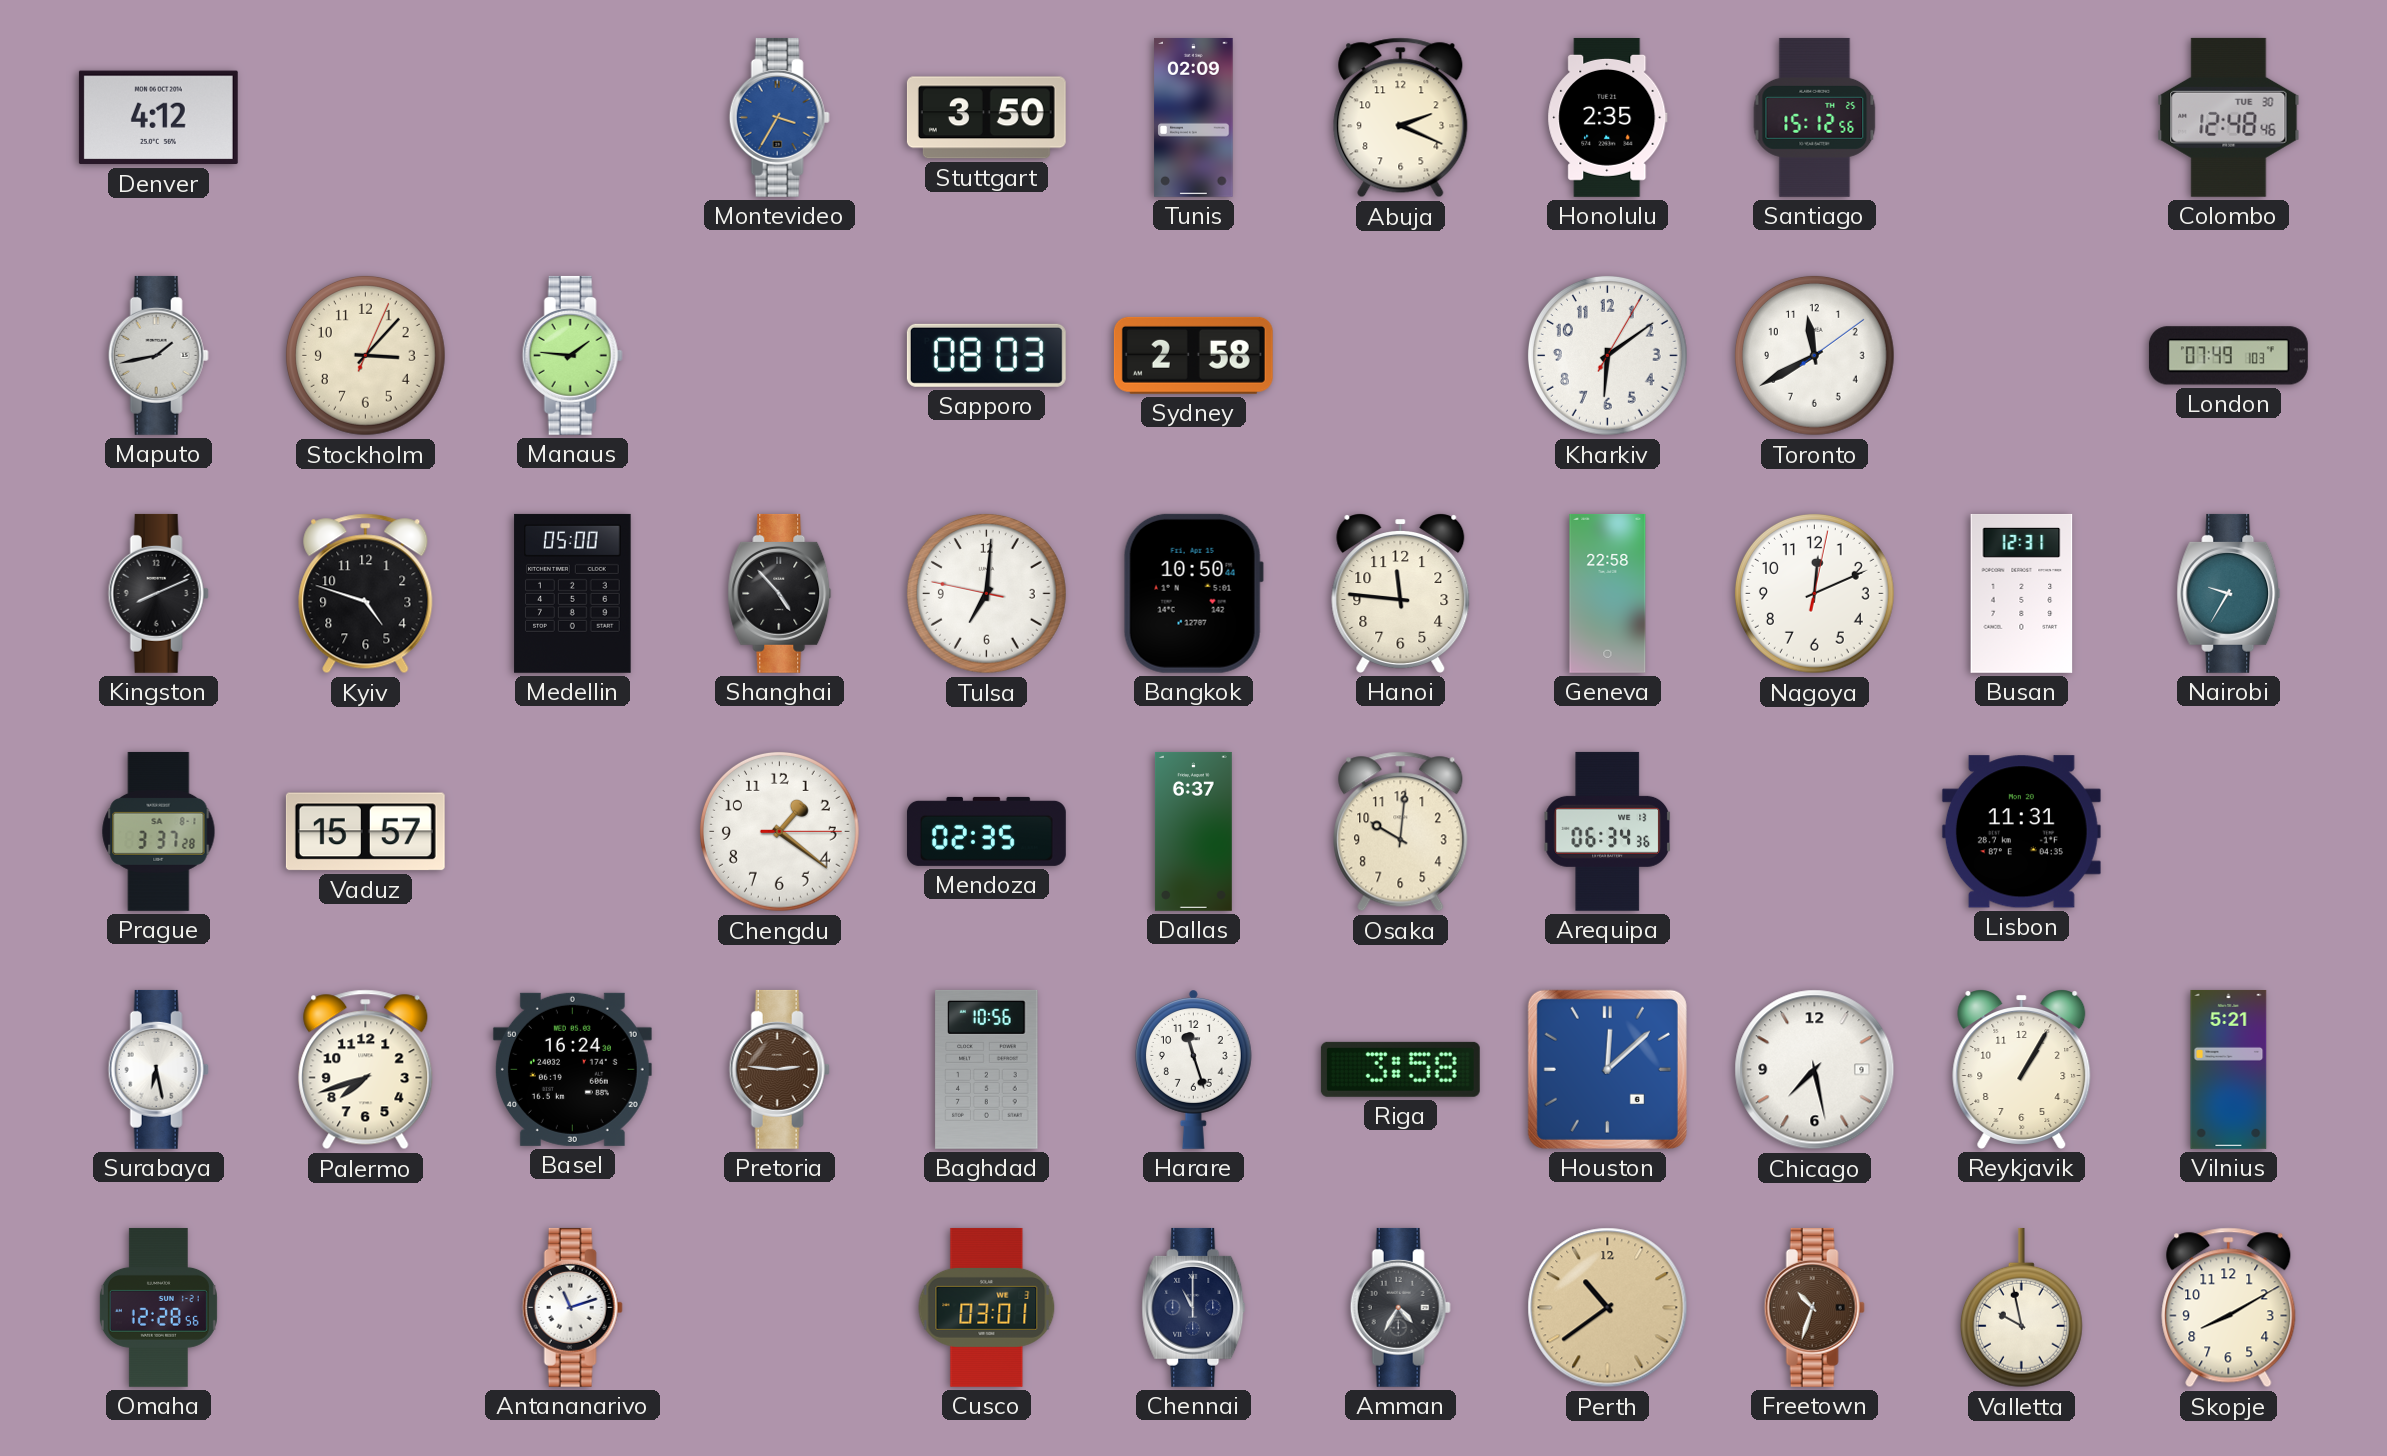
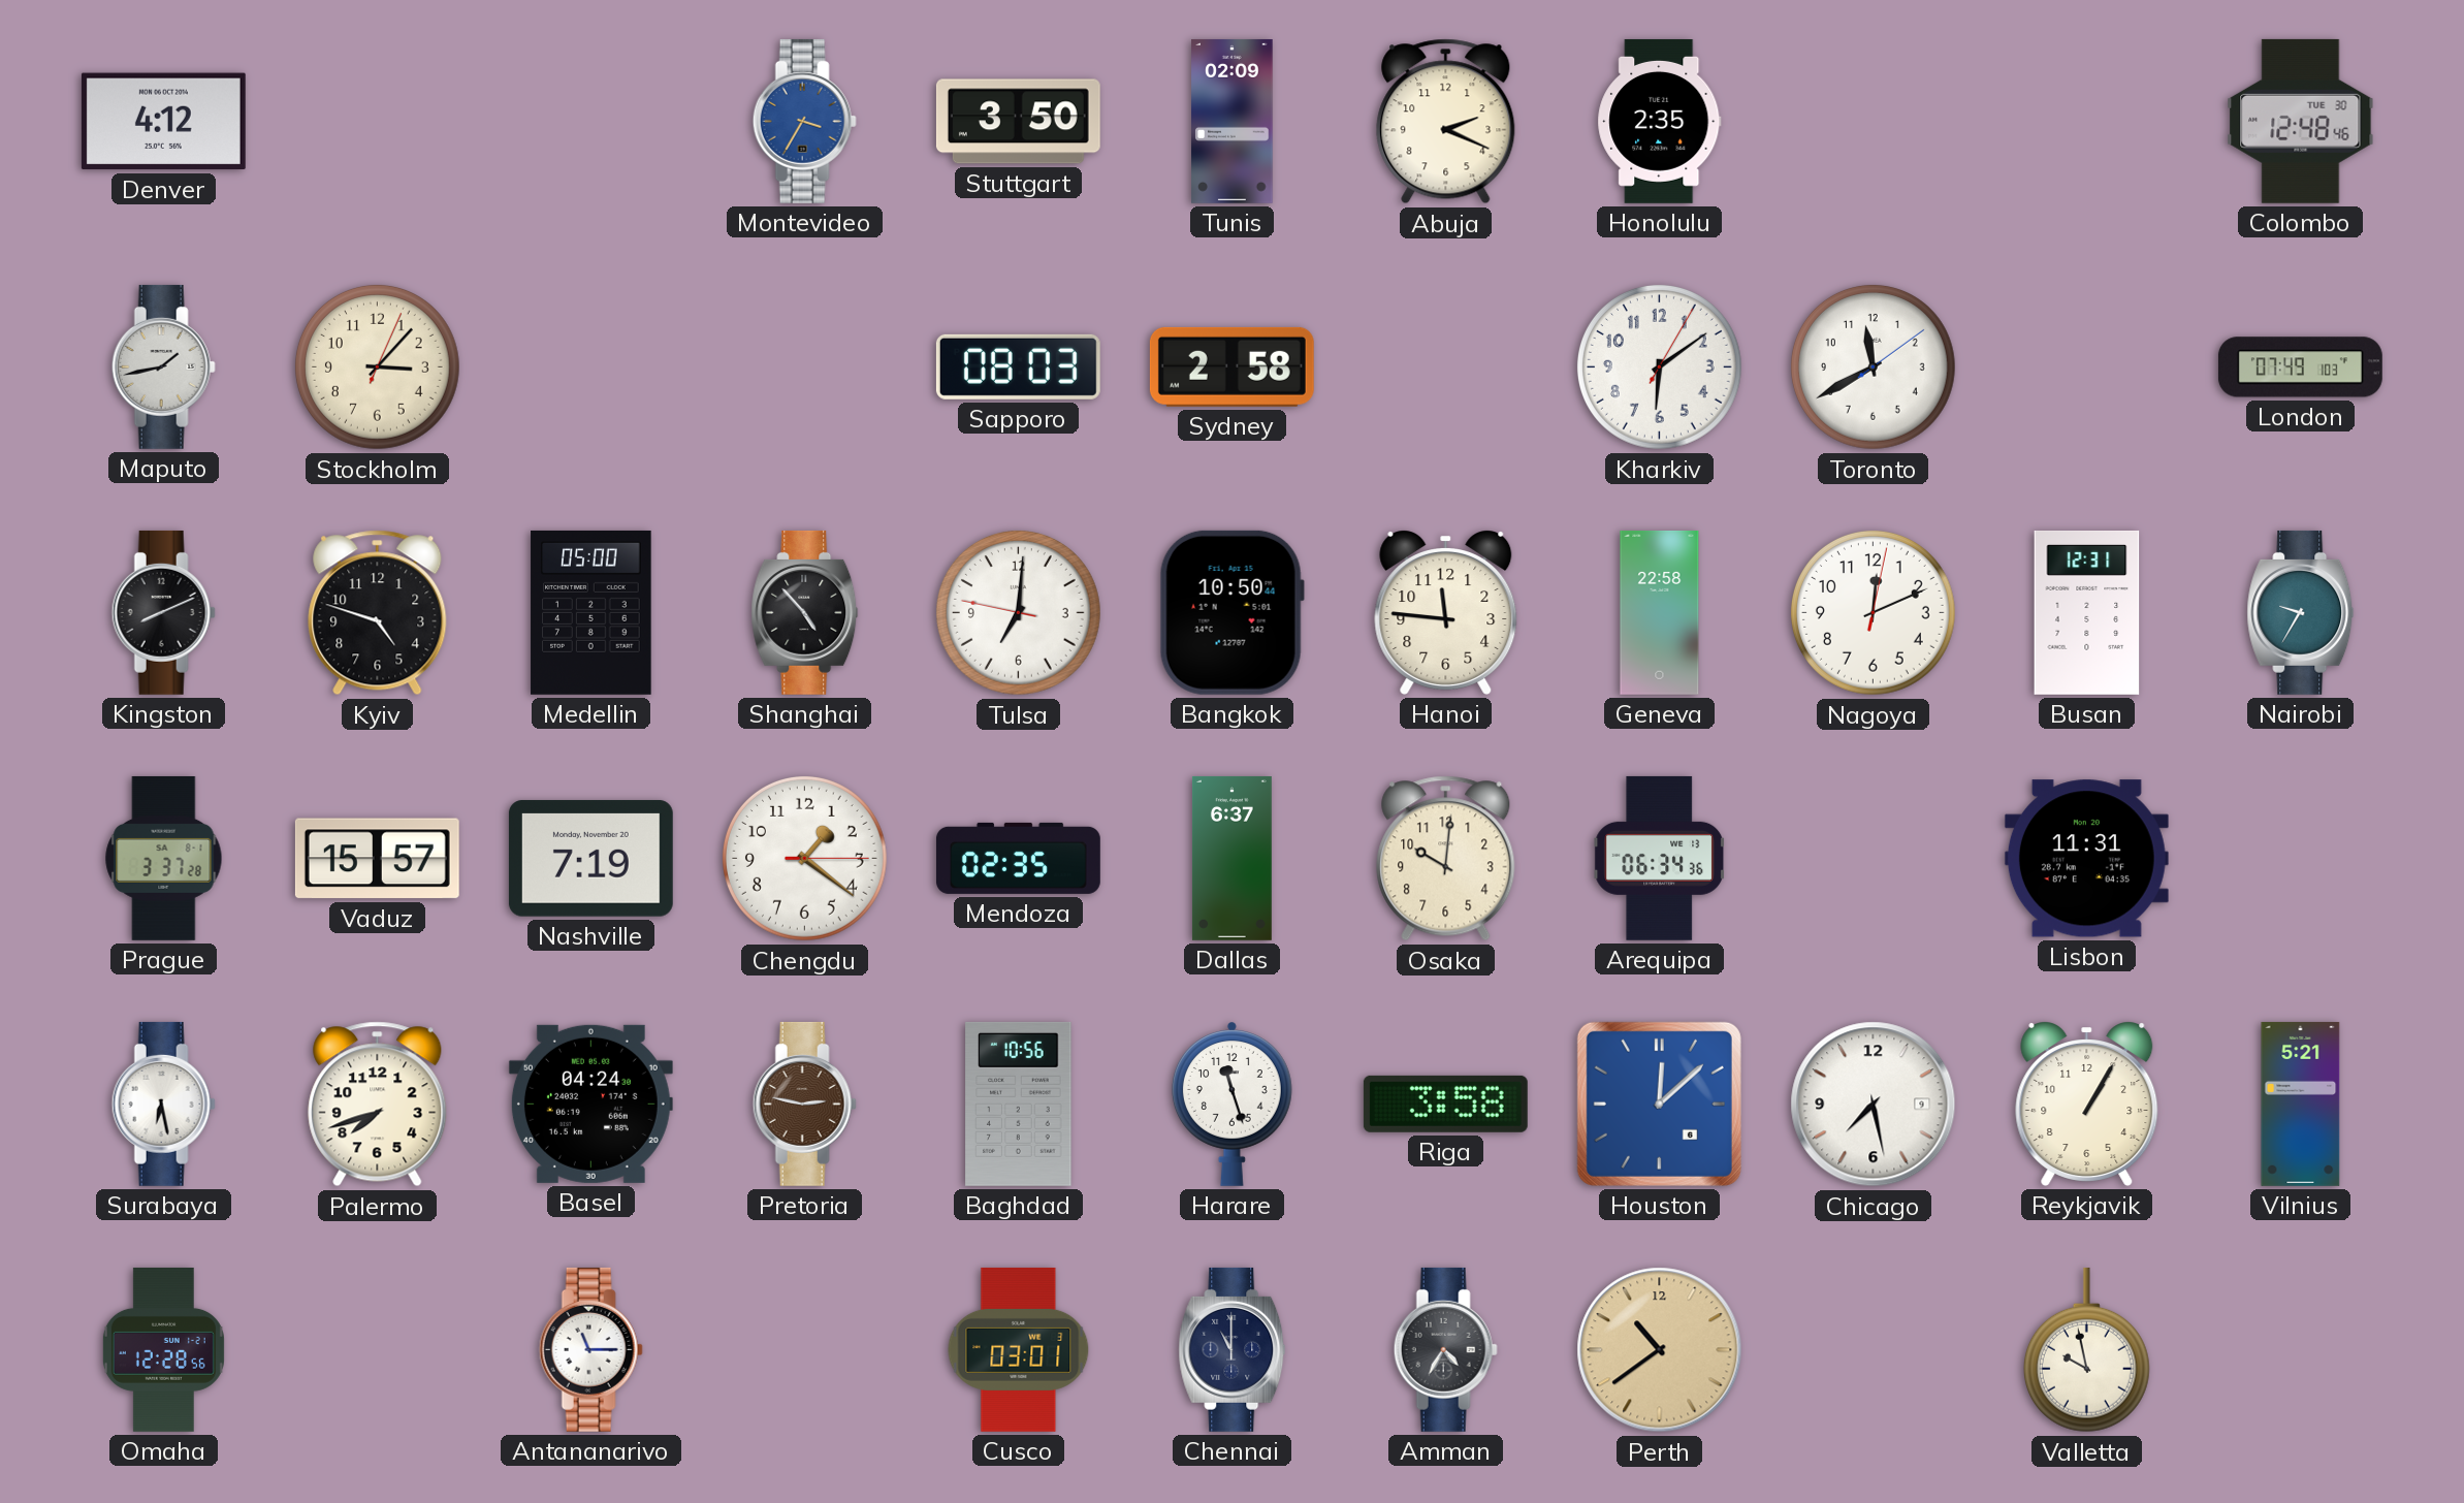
Santiago: 15:12 -> none (1815, 117)
Manaus: 1:46 -> none (572, 355)
Nashville: none -> 7:19 (590, 859)
Basel: 16:24 -> 04:24 (590, 1104)
Pretoria: 2:46 -> 2:47 (804, 1104)
Antananarivo: 11:12 -> 11:15 (590, 1349)
Freetown: 10:33 -> none (1814, 1307)
Skopje: 8:10 -> none (2229, 1308)
